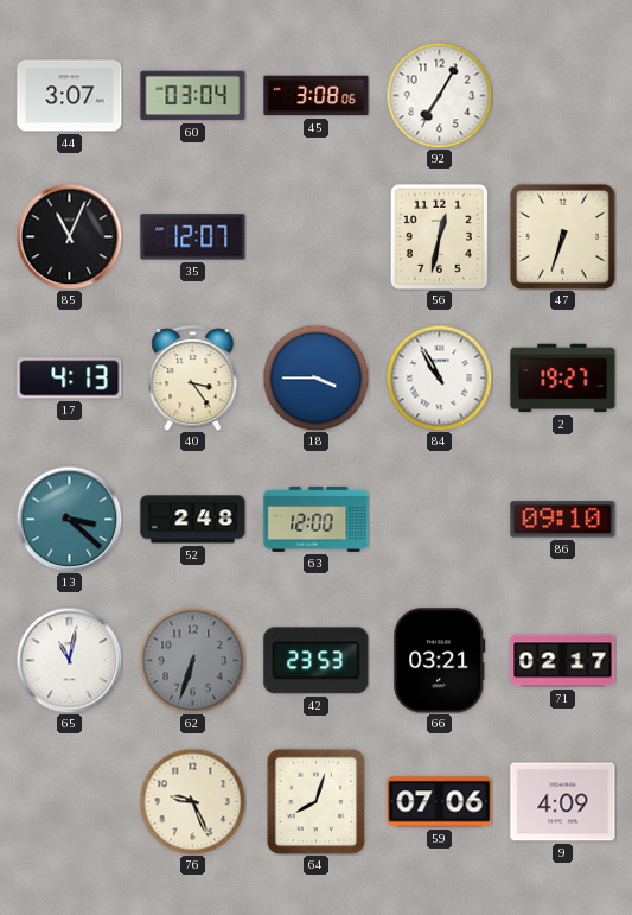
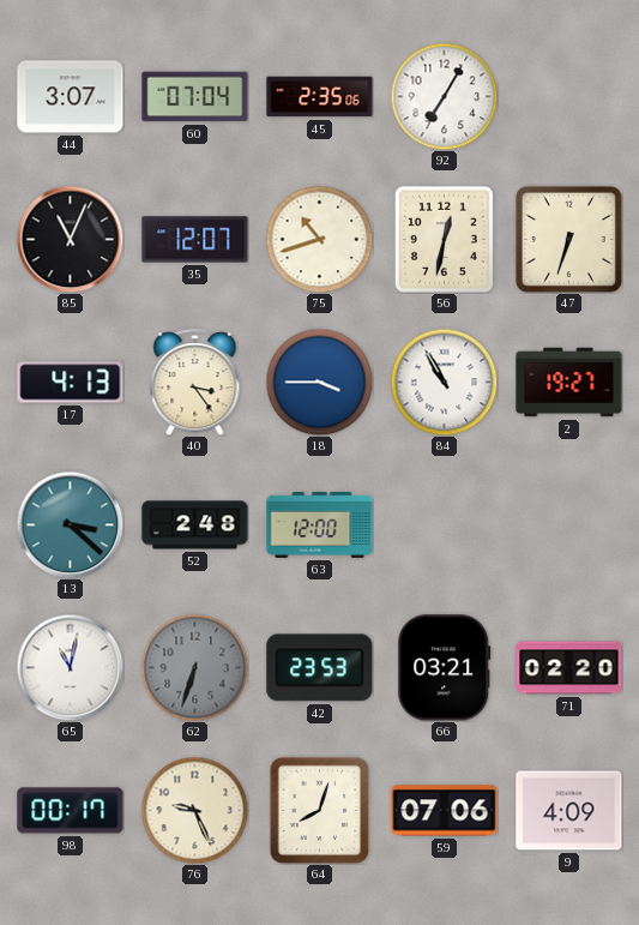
60: 03:04 -> 07:04 (195, 97)
45: 3:08 -> 2:35 (320, 97)
75: none -> 10:42 (319, 239)
86: 09:10 -> none (563, 520)
71: 02:17 -> 02:20 (569, 668)
98: none -> 00:17 (71, 811)
